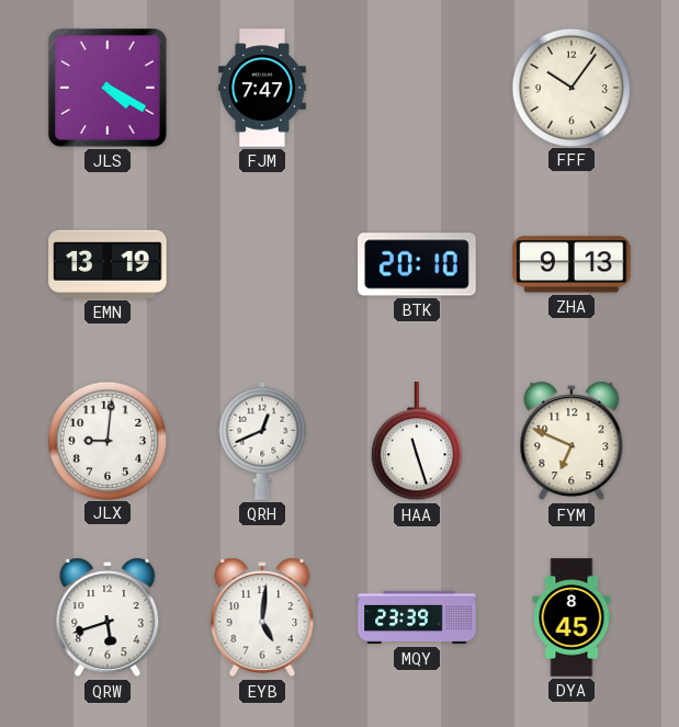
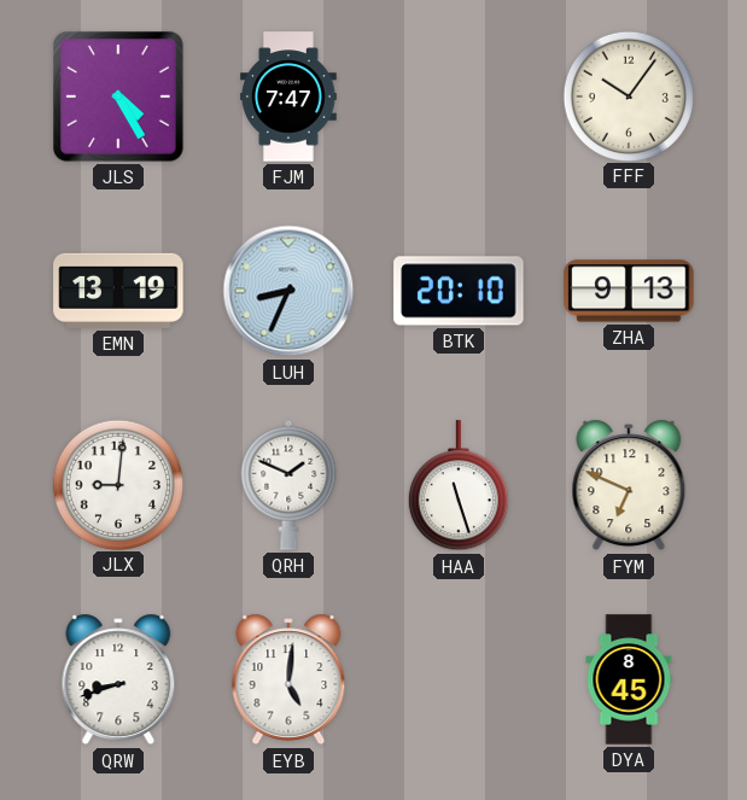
JLS: 4:20 -> 4:25 (118, 97)
LUH: none -> 8:34 (288, 291)
QRH: 12:41 -> 1:49 (288, 485)
QRW: 5:42 -> 8:42 (118, 679)
MQY: 23:39 -> none (417, 617)
